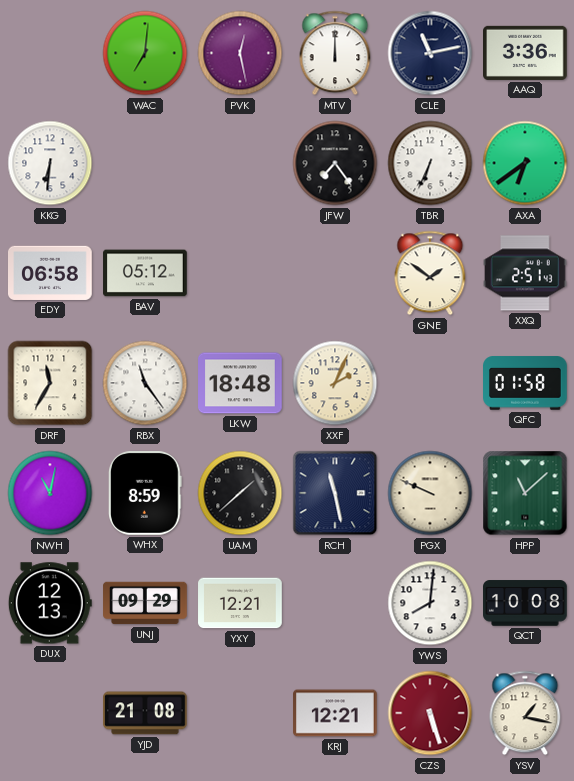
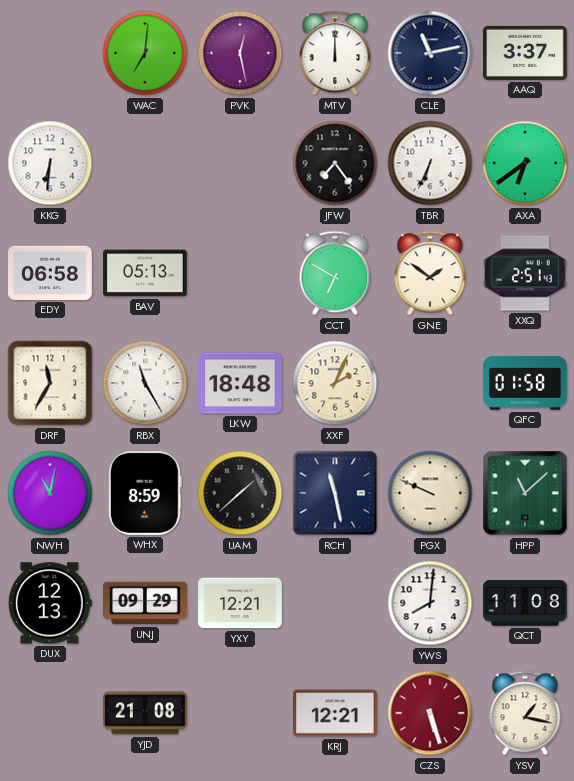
AAQ: 3:36 -> 3:37 (526, 53)
BAV: 05:12 -> 05:13 (145, 273)
CCT: none -> 6:50 (335, 273)
RBX: 11:24 -> 11:25 (145, 383)
QCT: 10:08 -> 11:08 (525, 603)
